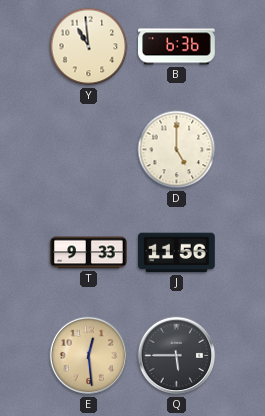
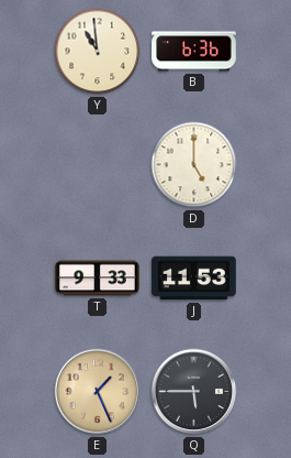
J: 11:56 -> 11:53 (194, 279)
E: 12:29 -> 1:26 (98, 392)
